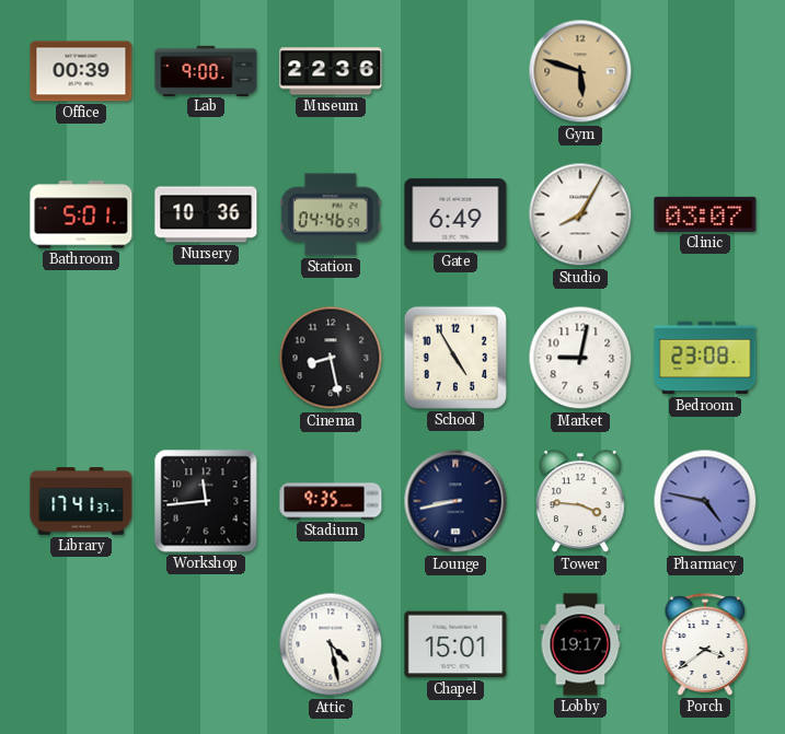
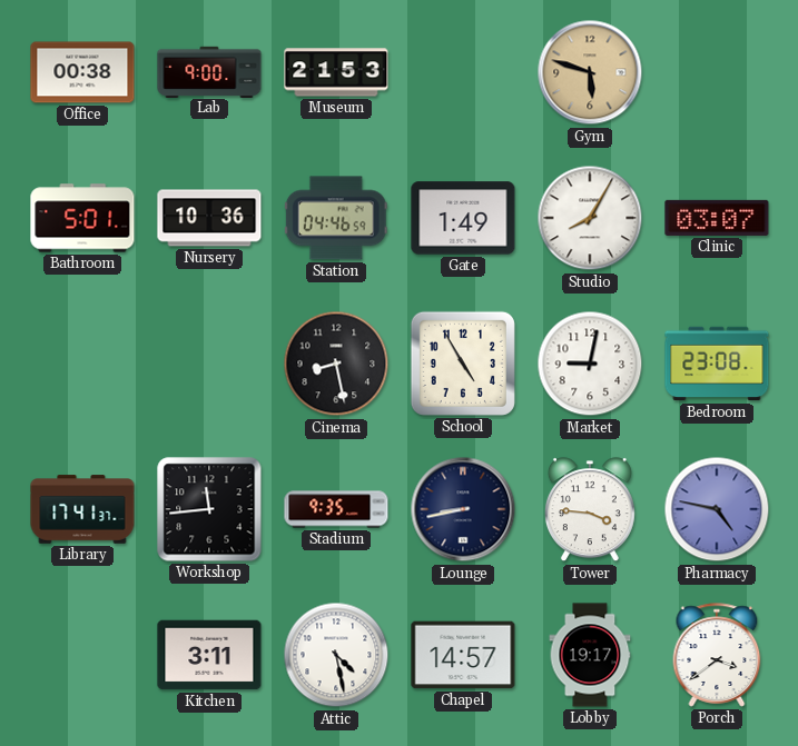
Office: 00:39 -> 00:38 (82, 72)
Museum: 22:36 -> 21:53 (336, 72)
Gate: 6:49 -> 1:49 (463, 218)
Kitchen: none -> 3:11 (209, 655)
Chapel: 15:01 -> 14:57 (463, 655)
